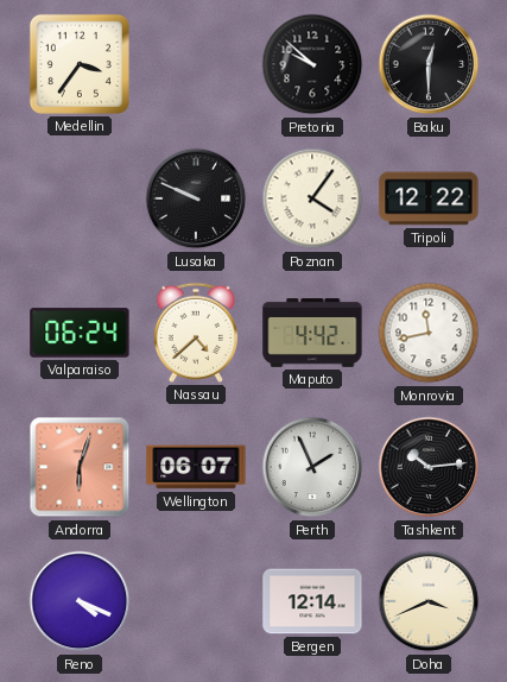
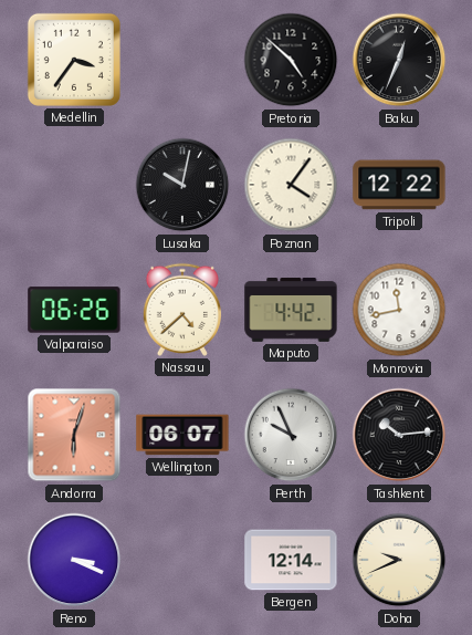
Pretoria: 9:52 -> 4:52 (291, 60)
Baku: 12:30 -> 12:34 (399, 60)
Lusaka: 9:49 -> 10:02 (182, 185)
Valparaiso: 06:24 -> 06:26 (74, 310)
Perth: 1:56 -> 9:56 (291, 435)
Reno: 4:19 -> 3:19 (74, 560)
Doha: 3:41 -> 9:41 (399, 560)
